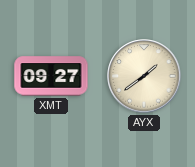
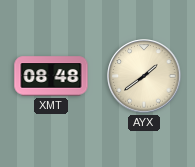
XMT: 09:27 -> 08:48 (51, 76)
